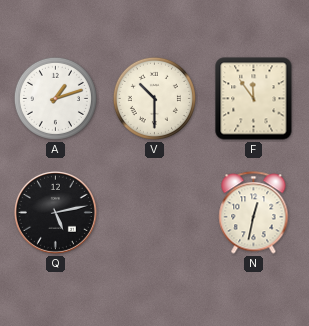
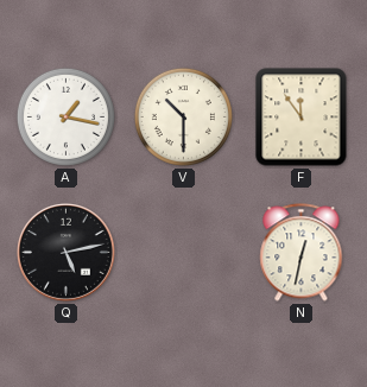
A: 1:12 -> 1:17 (65, 116)
